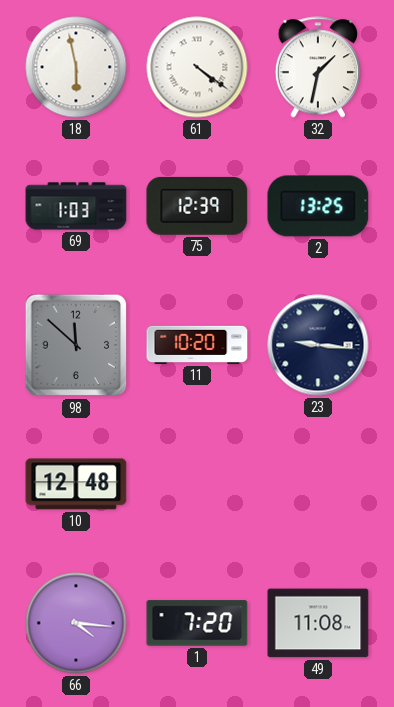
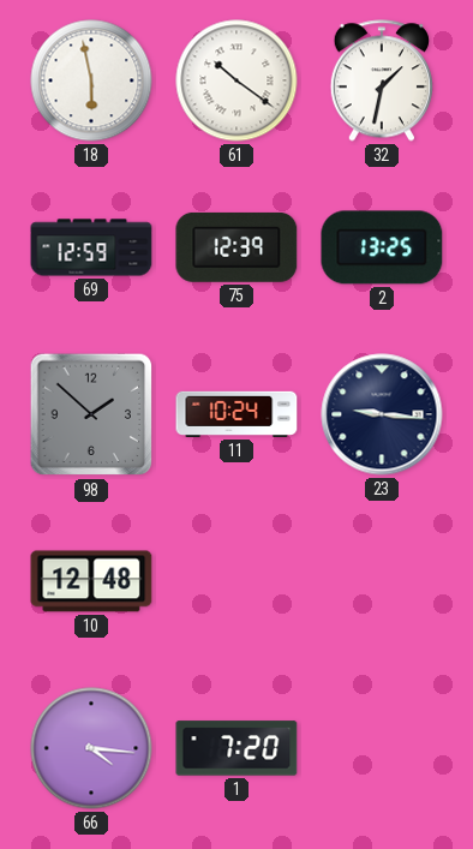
61: 4:21 -> 10:21 (237, 80)
69: 1:03 -> 12:59 (91, 247)
98: 11:52 -> 1:52 (91, 414)
11: 10:20 -> 10:24 (237, 414)
49: 11:08 -> none (318, 623)
